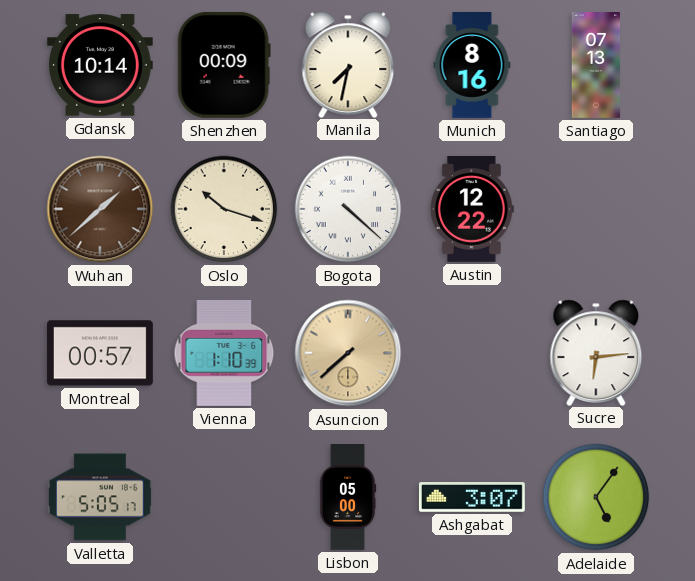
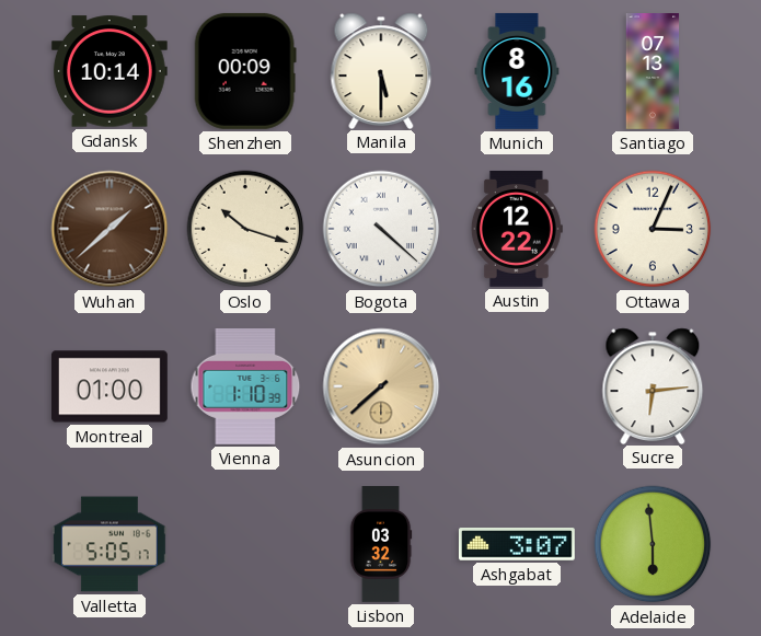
Manila: 7:32 -> 5:30 (381, 70)
Ottawa: none -> 3:04 (653, 229)
Montreal: 00:57 -> 01:00 (109, 386)
Lisbon: 05:00 -> 03:32 (381, 545)
Adelaide: 5:06 -> 5:59 (653, 544)
